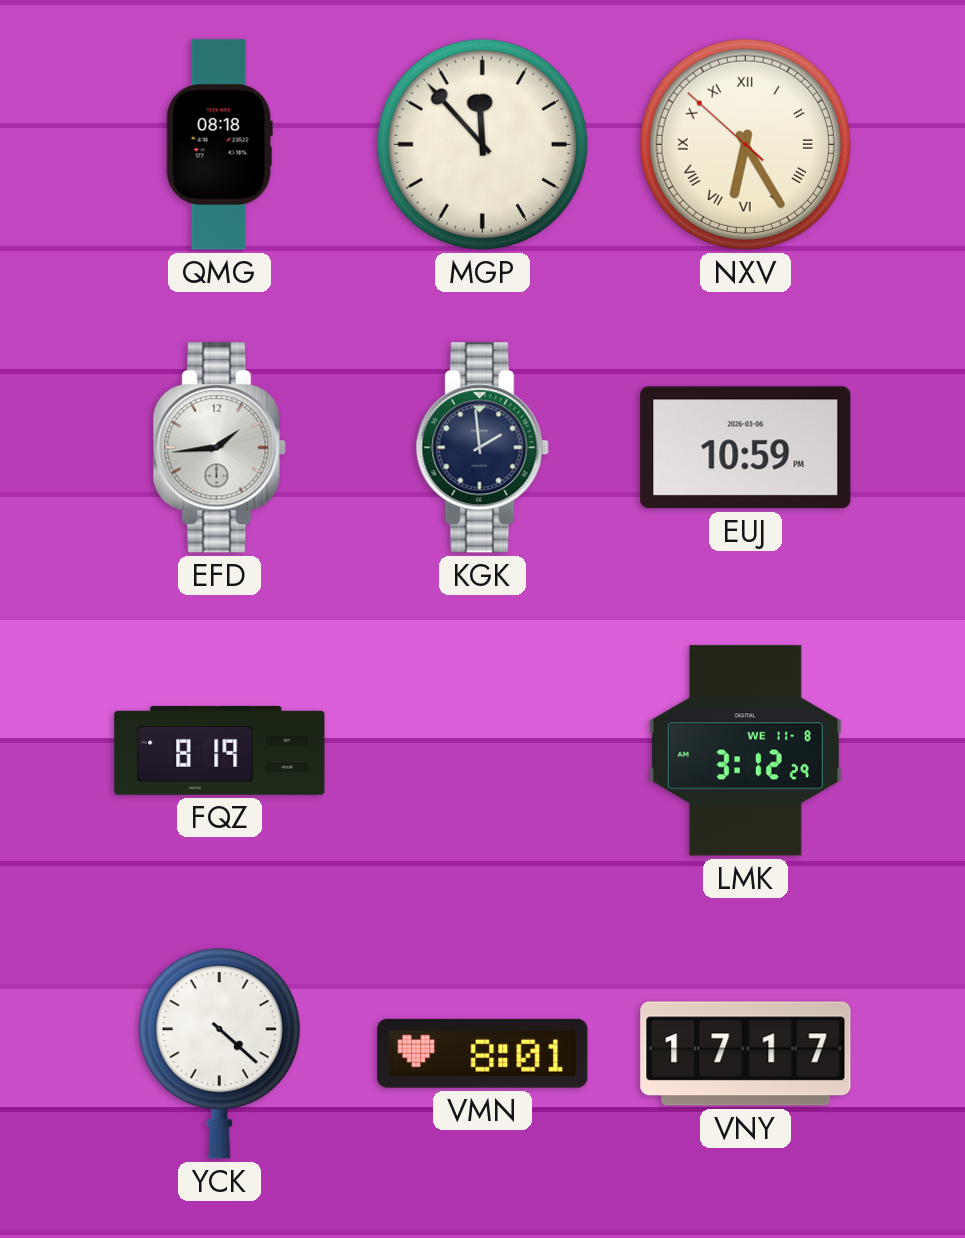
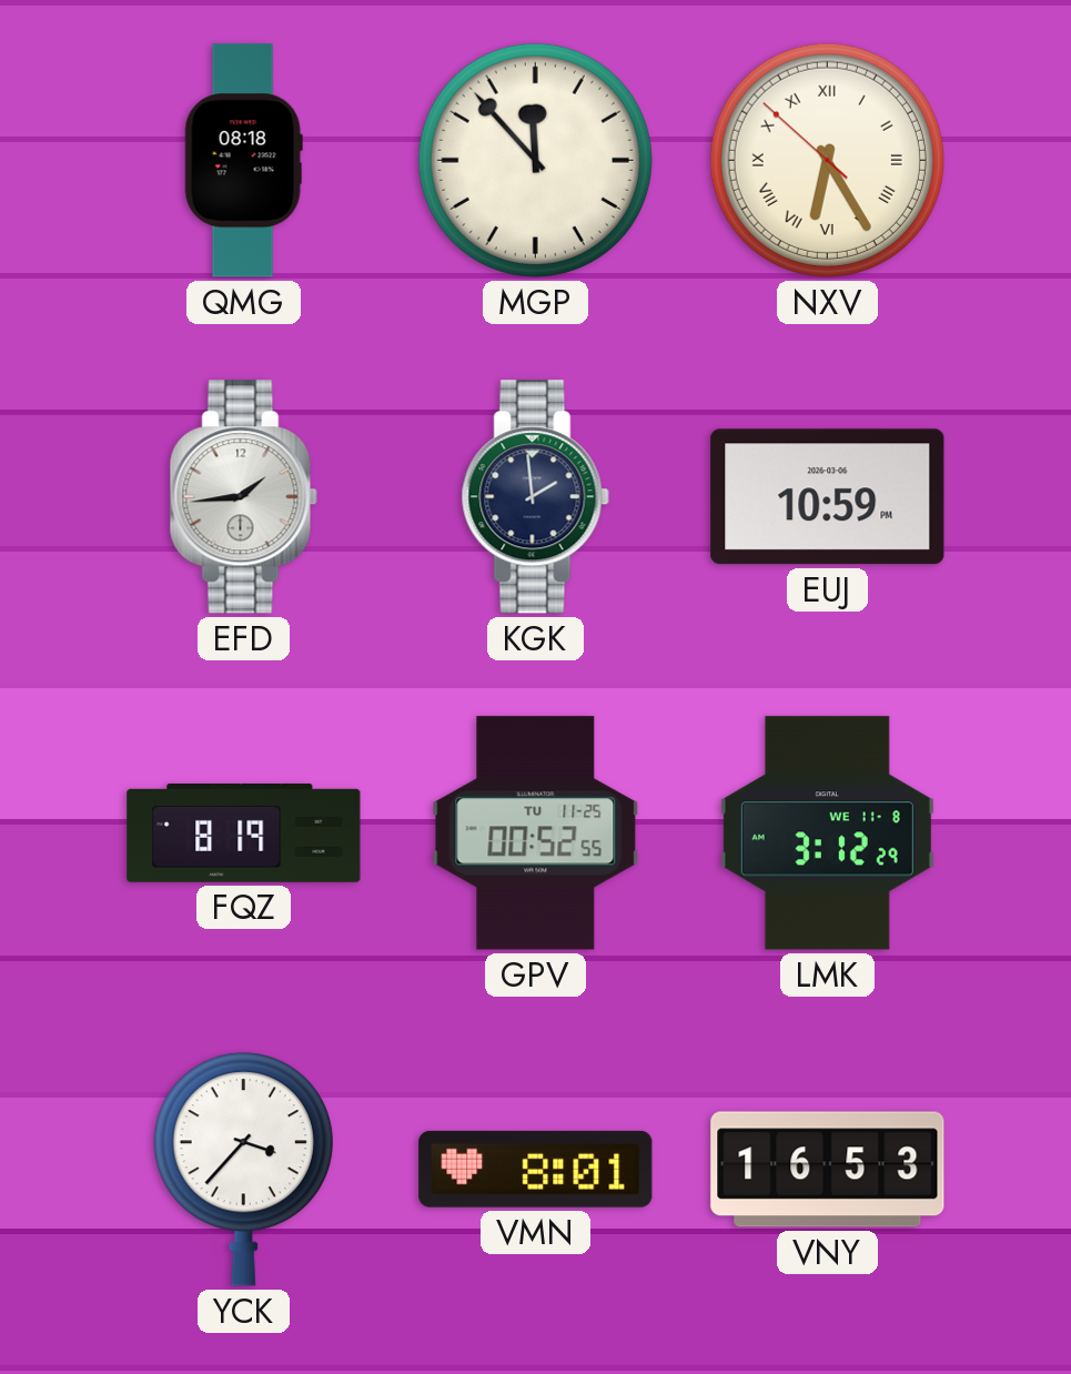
GPV: none -> 00:52 (536, 834)
YCK: 4:22 -> 3:37 (243, 1170)
VNY: 17:17 -> 16:53 (828, 1170)
